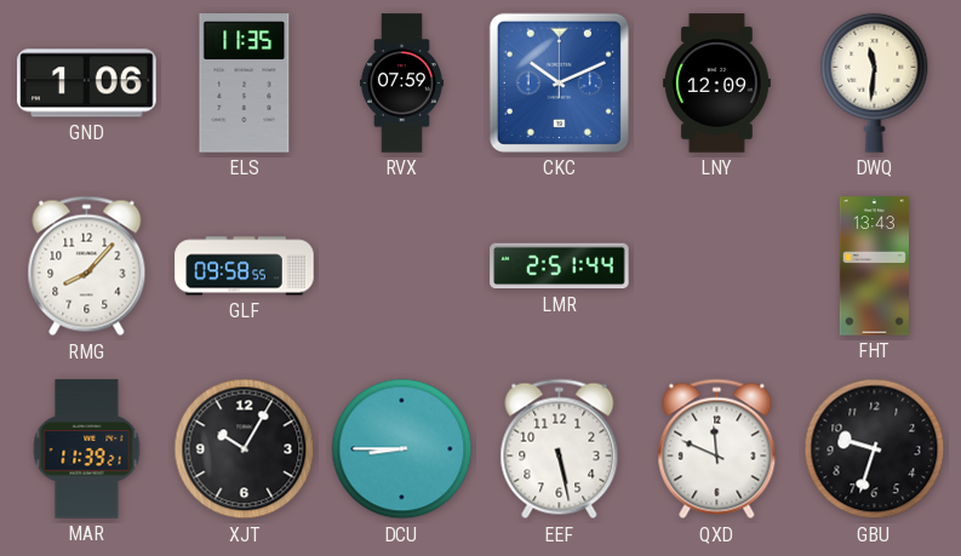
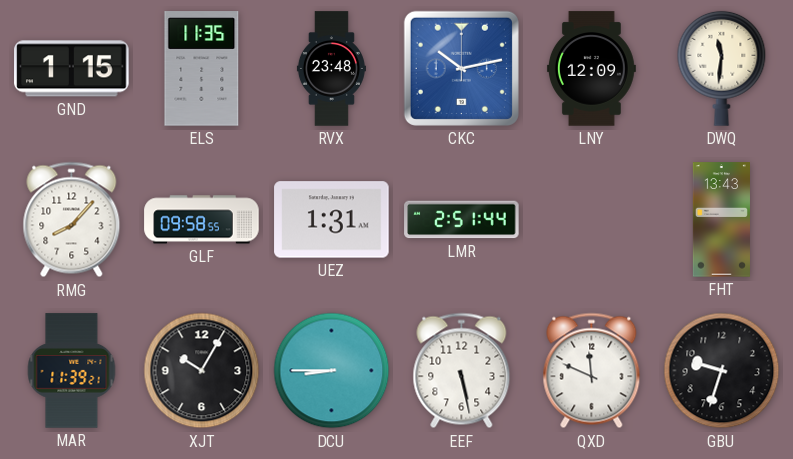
GND: 1:06 -> 1:15 (72, 69)
RVX: 07:59 -> 23:48 (331, 69)
CKC: 10:11 -> 10:13 (461, 68)
UEZ: none -> 1:31 (332, 220)
